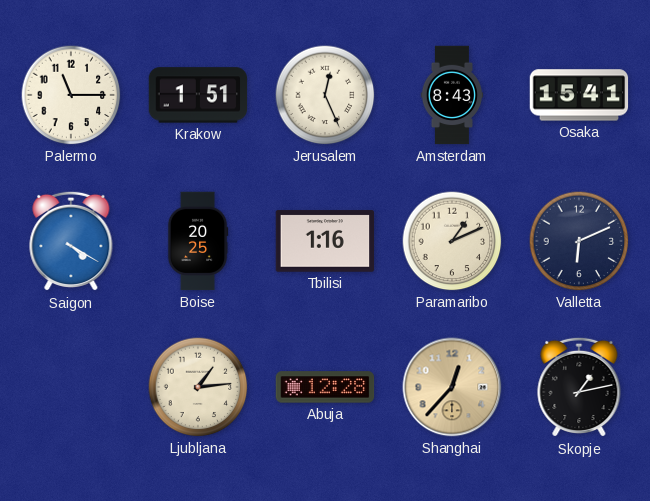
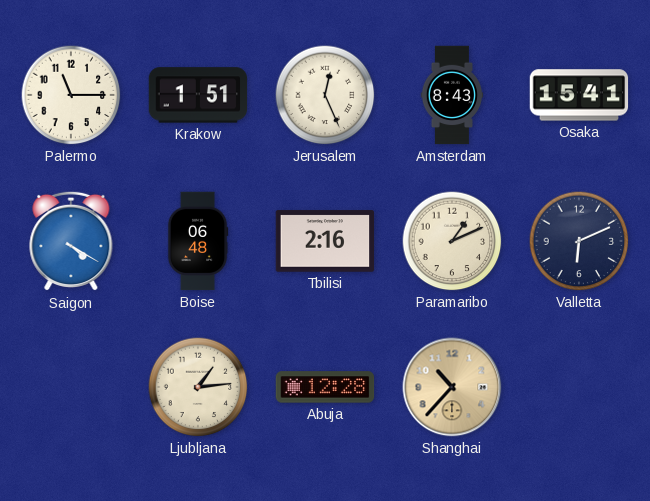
Boise: 20:25 -> 06:48 (198, 241)
Tbilisi: 1:16 -> 2:16 (325, 241)
Shanghai: 12:37 -> 10:37 (452, 387)
Skopje: 1:13 -> none (579, 387)
